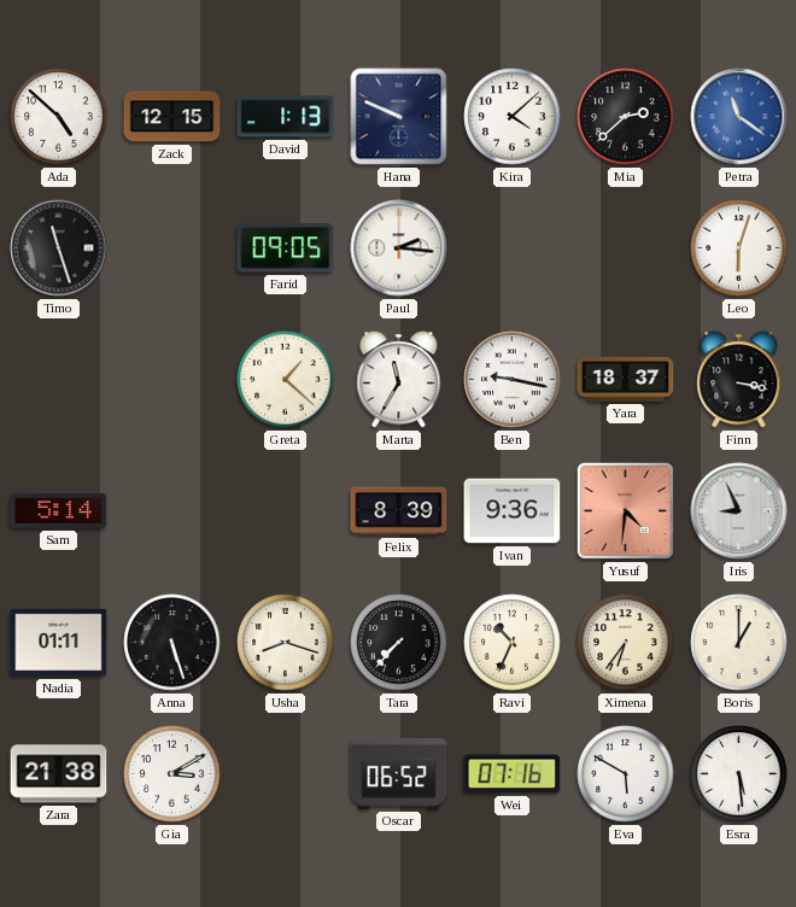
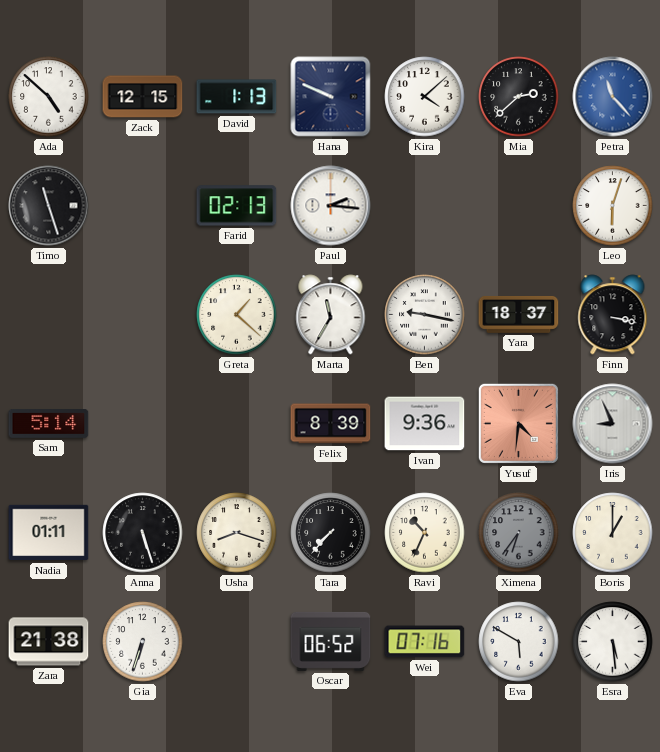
Petra: 11:21 -> 11:23 (613, 97)
Farid: 09:05 -> 02:13 (237, 206)
Ximena dial: cream -> grey (519, 533)
Gia: 3:10 -> 6:33 (143, 642)
